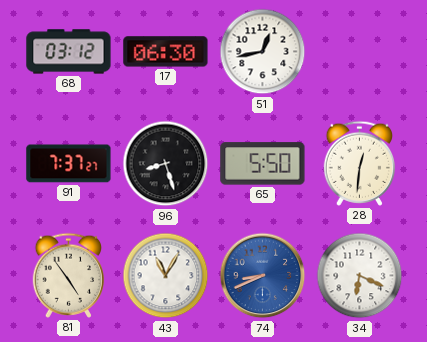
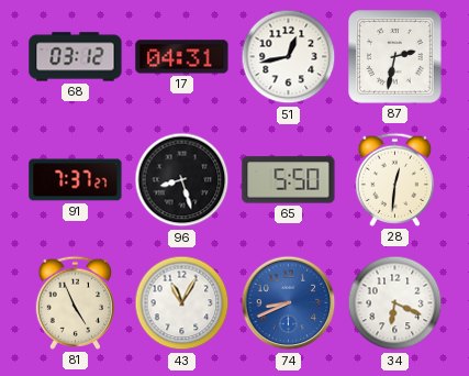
17: 06:30 -> 04:31 (182, 57)
87: none -> 2:32 (395, 57)
81: 4:54 -> 4:56 (76, 302)
